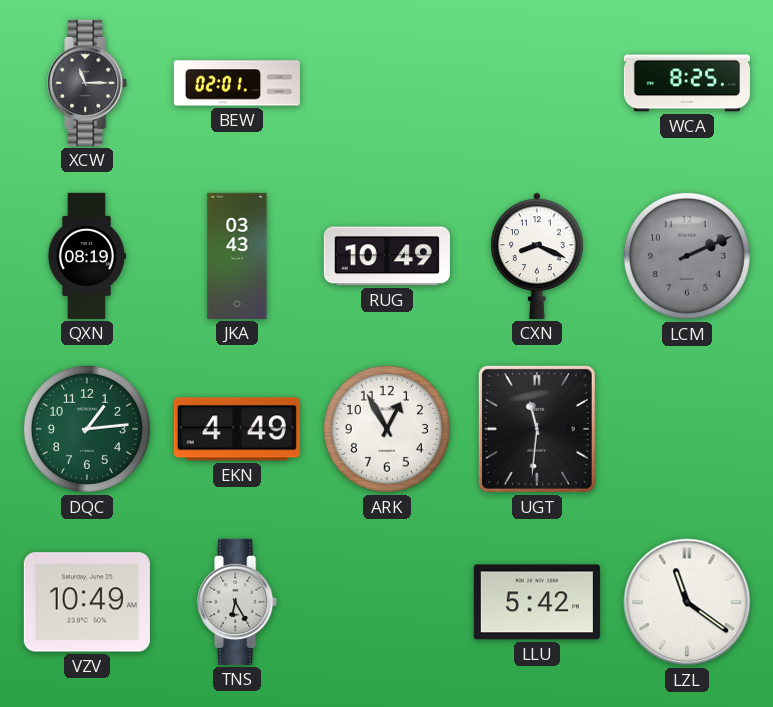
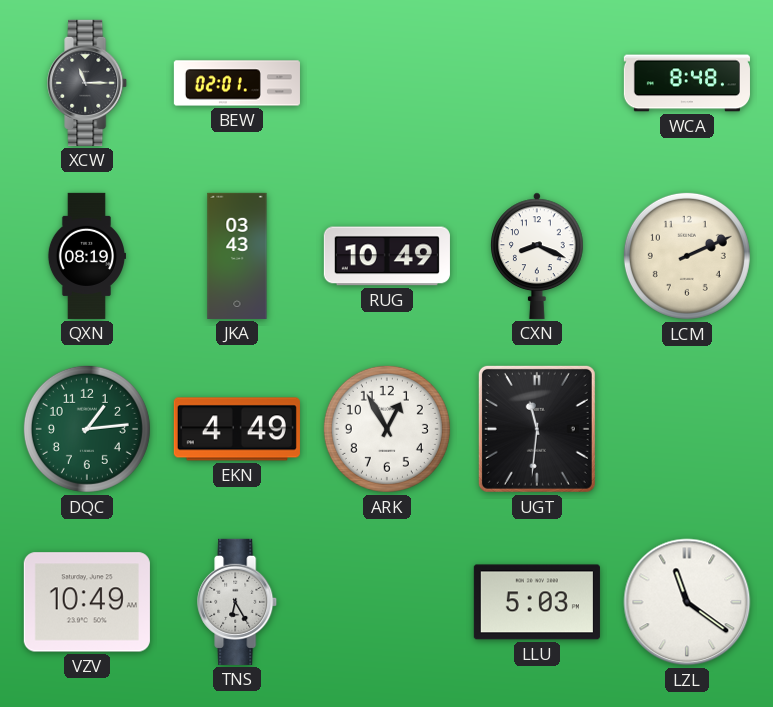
WCA: 8:25 -> 8:48 (687, 83)
LCM dial: grey -> cream (687, 256)
LLU: 5:42 -> 5:03 (537, 602)
